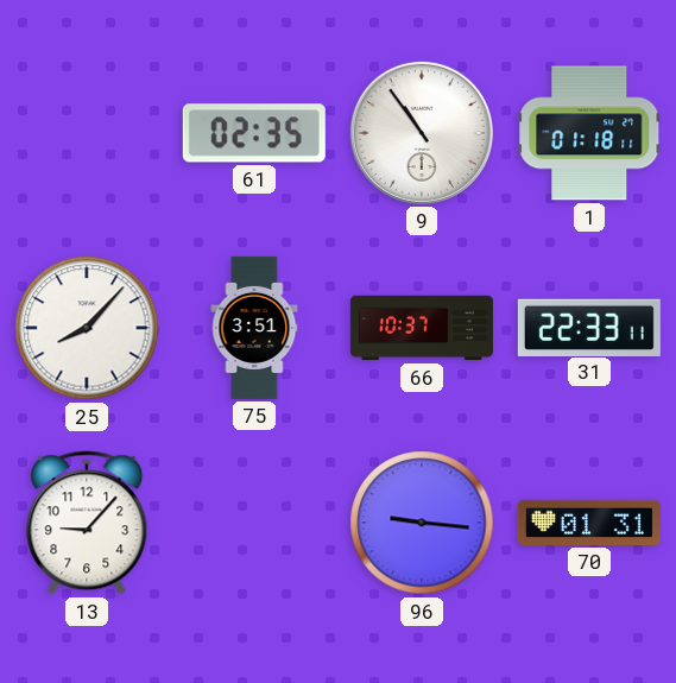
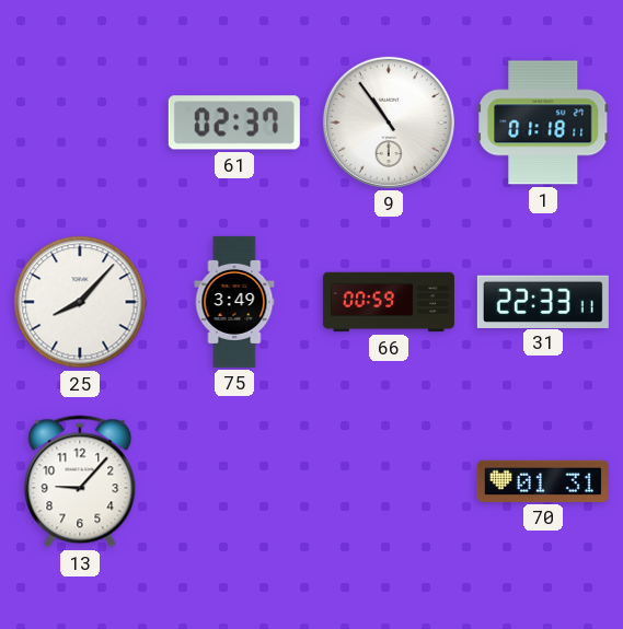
61: 02:35 -> 02:37 (234, 123)
75: 3:51 -> 3:49 (234, 302)
66: 10:37 -> 00:59 (389, 302)
96: 9:16 -> none (422, 523)
